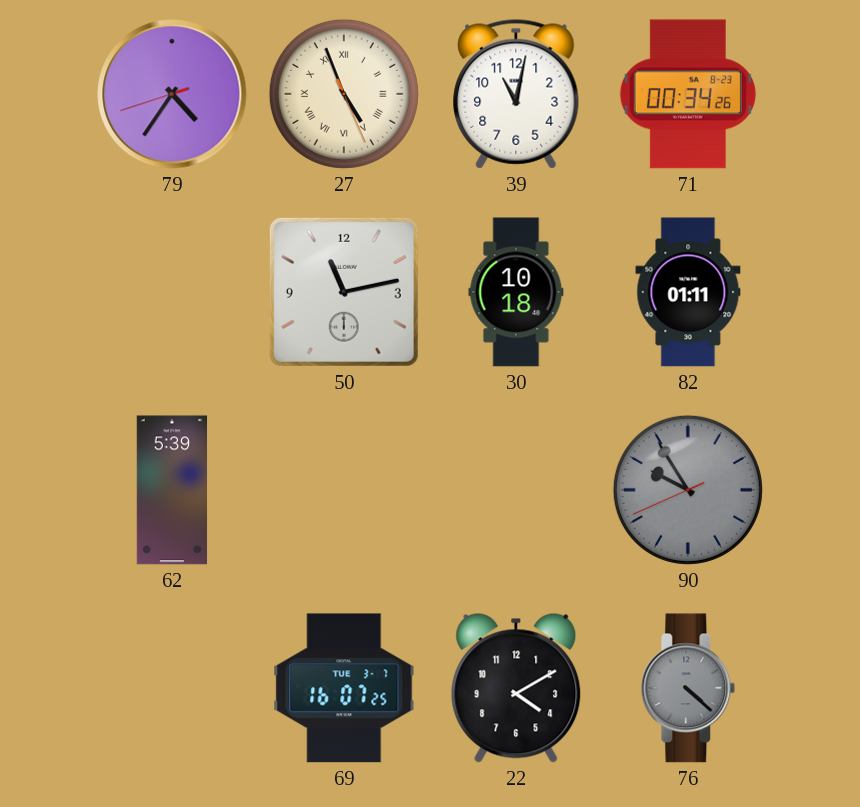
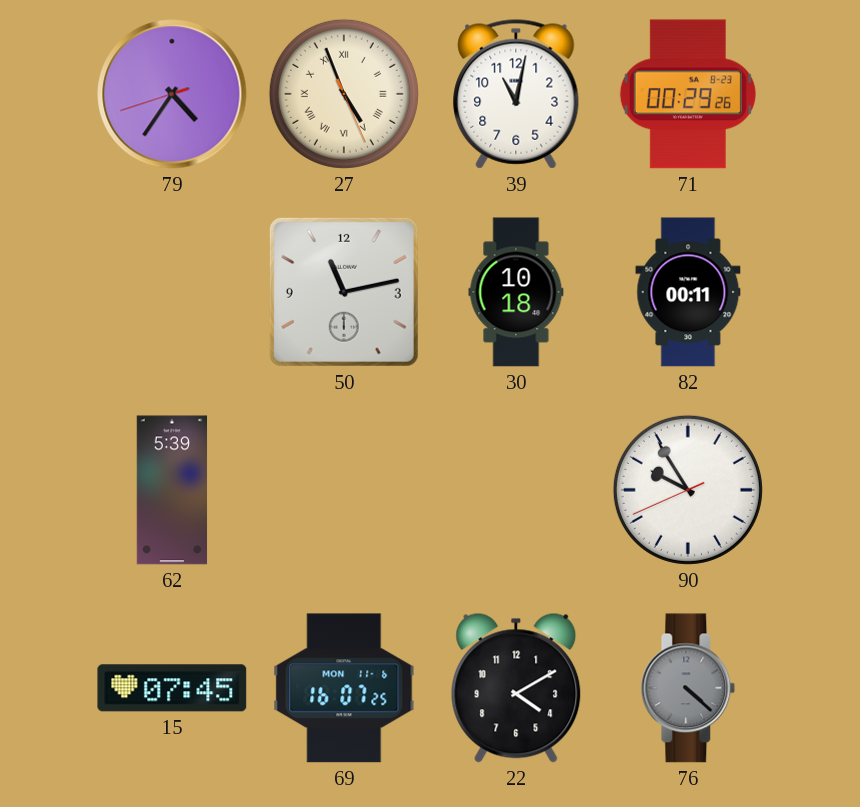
71: 00:34 -> 00:29 (688, 94)
82: 01:11 -> 00:11 (688, 292)
90 dial: grey -> white (688, 490)
15: none -> 07:45 (172, 688)
69 date: TUE 3-7 -> MON 11-6 (344, 688)
